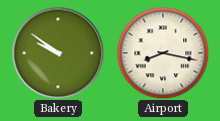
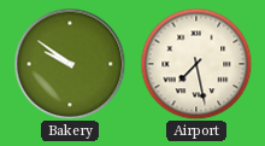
Airport: 8:17 -> 7:28 (196, 64)
